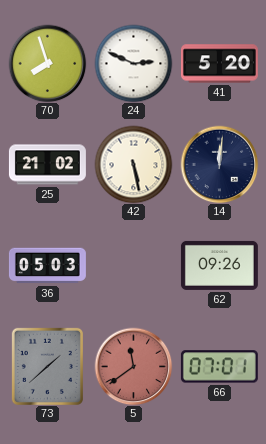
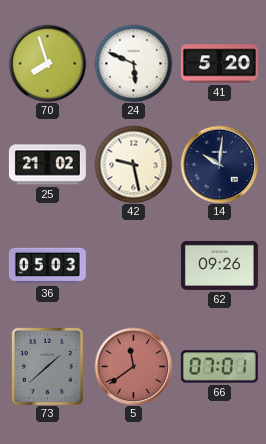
24: 2:49 -> 5:49 (133, 63)
42: 5:28 -> 9:28 (133, 164)
14: 12:01 -> 10:01 (219, 164)
